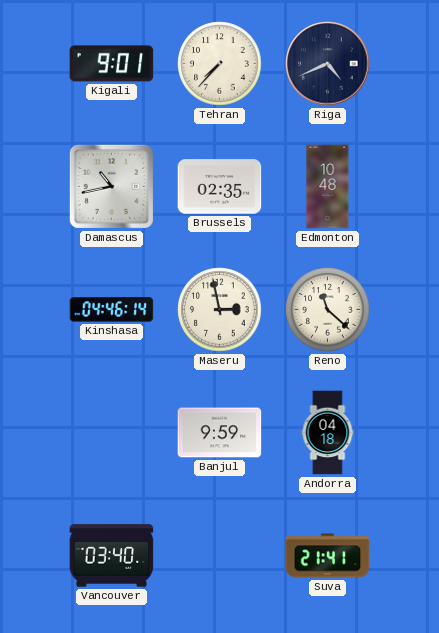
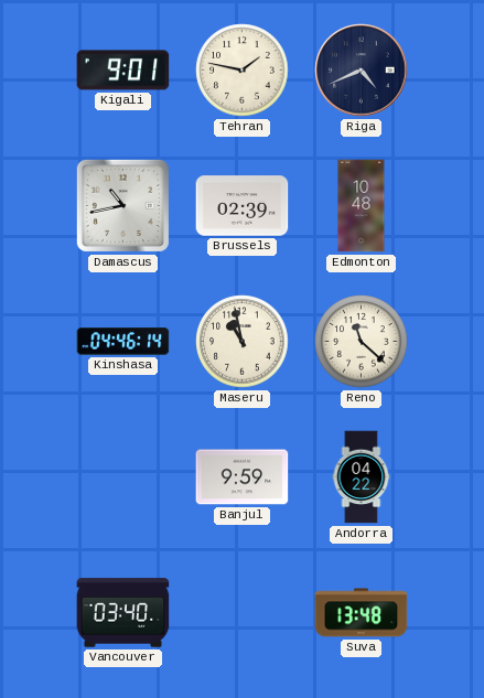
Tehran: 7:37 -> 1:47 (243, 71)
Brussels: 02:35 -> 02:39 (243, 206)
Maseru: 2:58 -> 10:58 (243, 342)
Andorra: 04:18 -> 04:22 (362, 477)
Suva: 21:41 -> 13:48 (362, 613)
